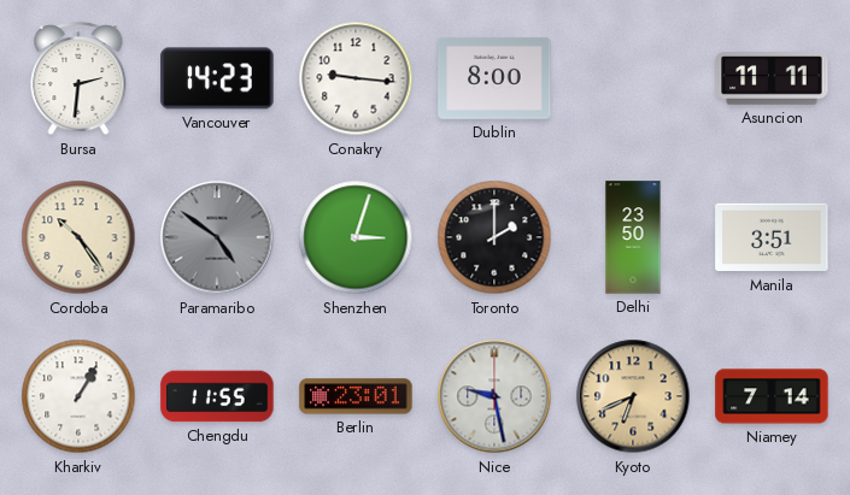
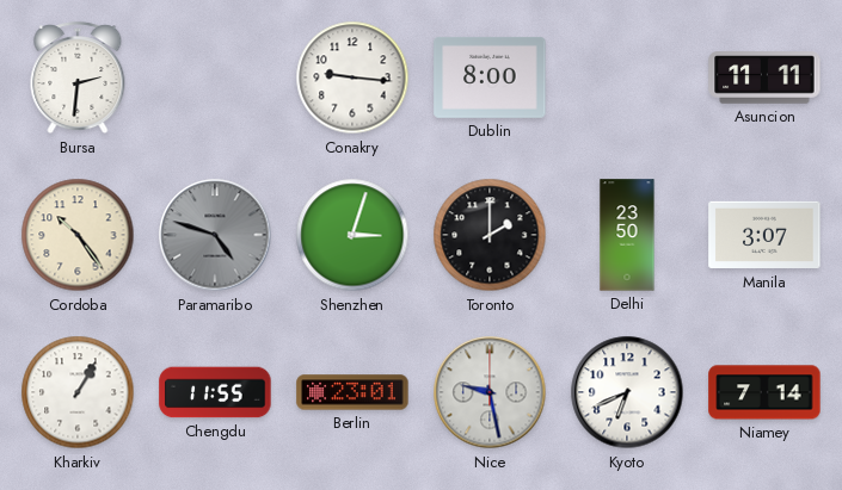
Vancouver: 14:23 -> none (217, 78)
Paramaribo: 4:51 -> 4:48 (215, 235)
Manila: 3:51 -> 3:07 (764, 235)
Kyoto dial: champagne -> white (627, 392)
